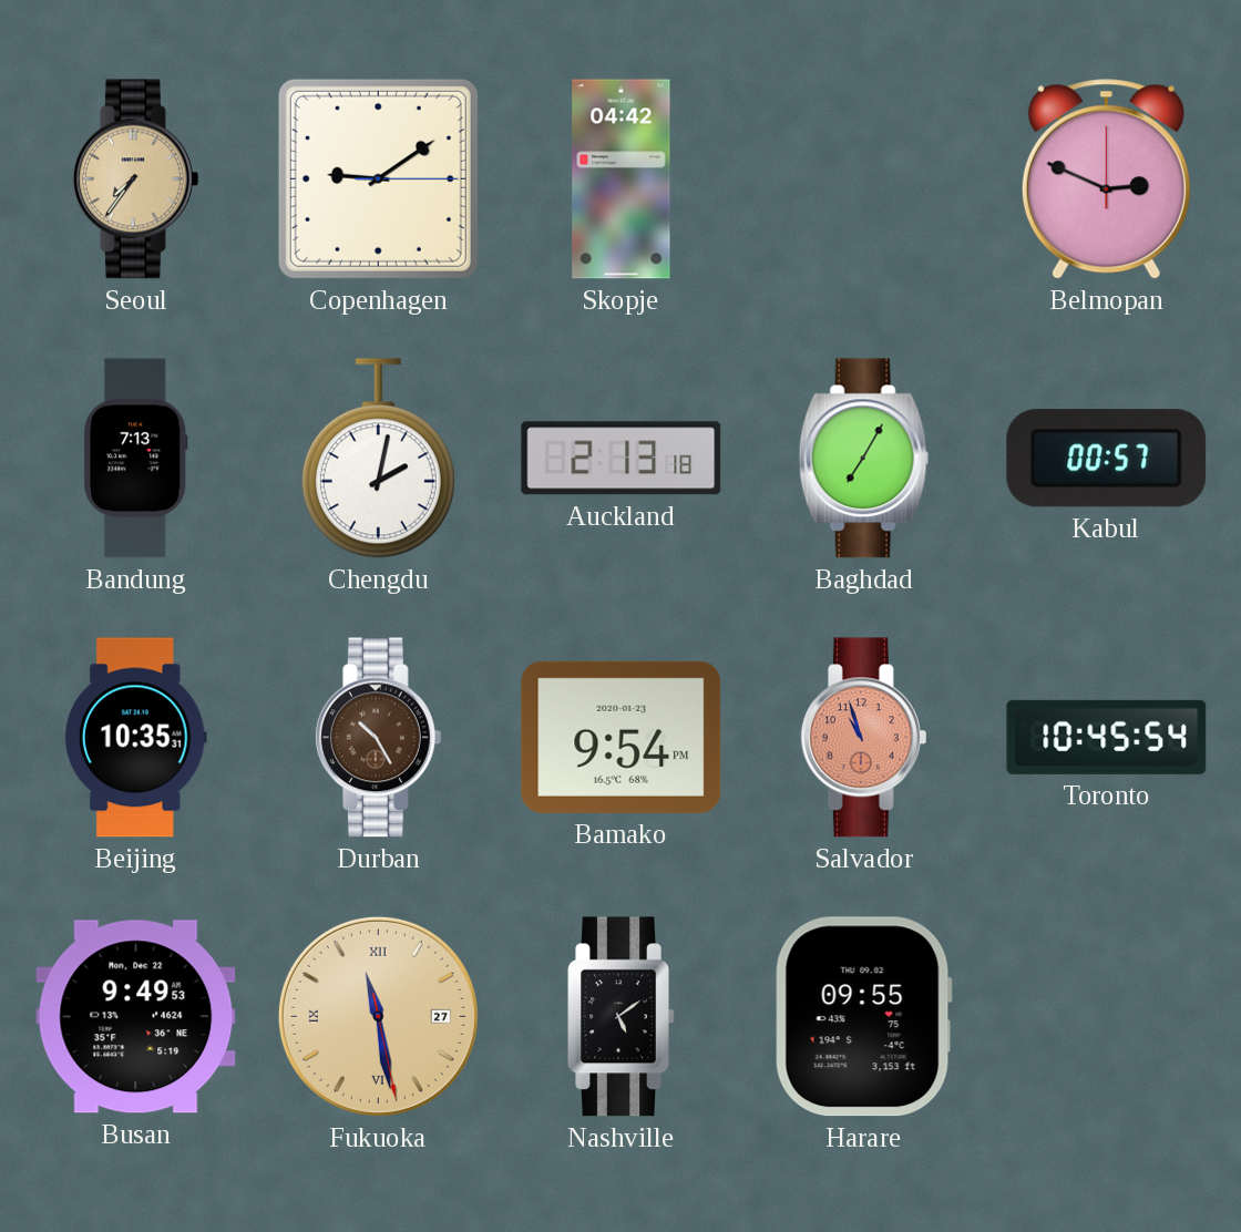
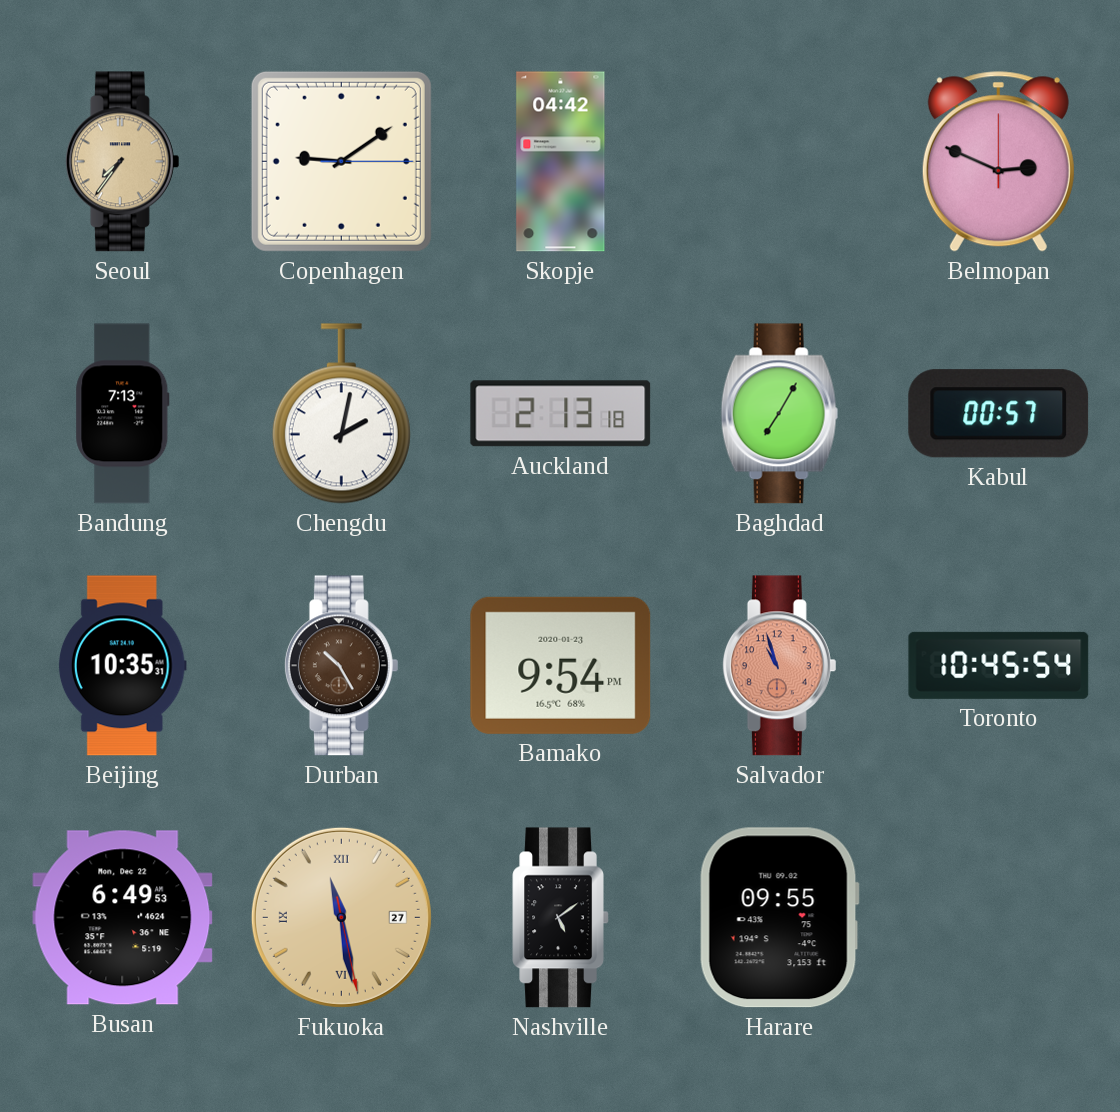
Busan: 9:49 -> 6:49 (123, 918)
